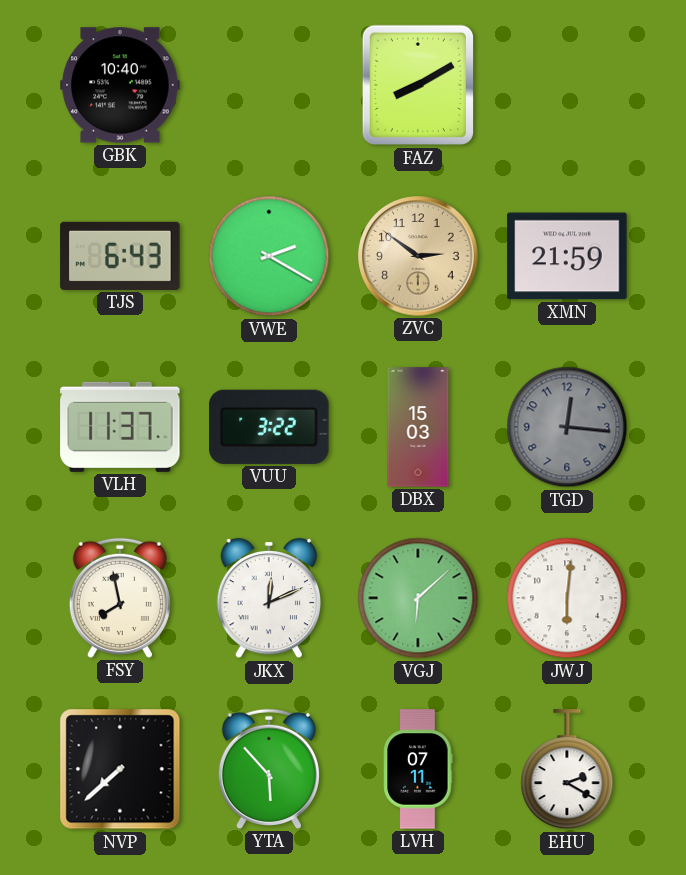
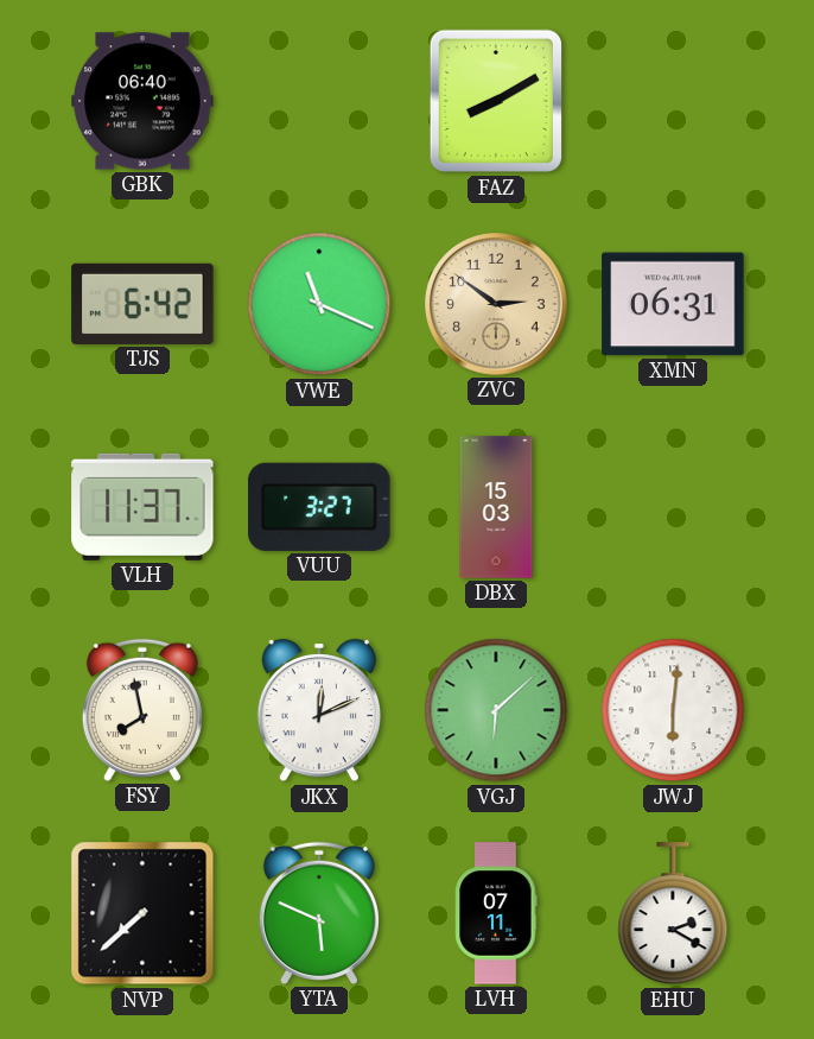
GBK: 10:40 -> 06:40 (142, 101)
TJS: 6:43 -> 6:42 (142, 304)
VWE: 2:20 -> 11:19 (319, 304)
XMN: 21:59 -> 06:31 (673, 304)
VUU: 3:22 -> 3:27 (319, 507)
TGD: 12:16 -> none (567, 427)
YTA: 5:53 -> 5:49 (319, 913)
